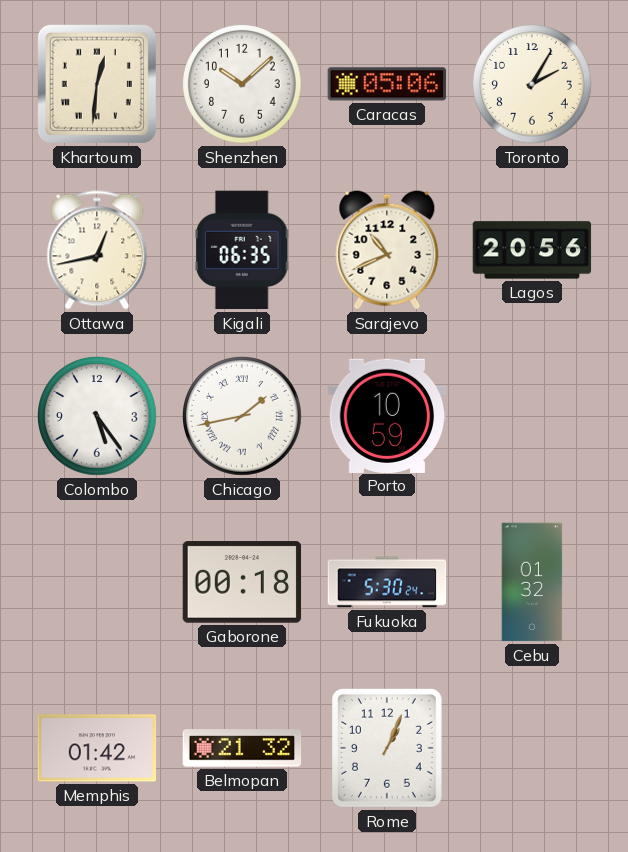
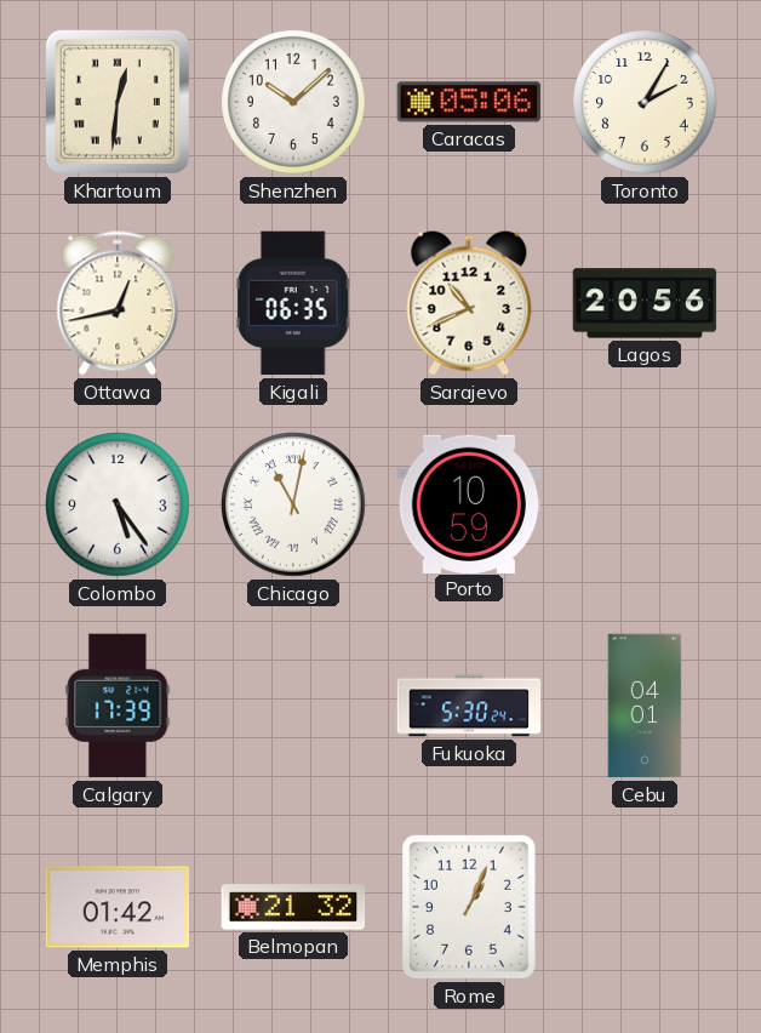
Chicago: 1:43 -> 11:02 (294, 506)
Calgary: none -> 17:39 (118, 706)
Gaborone: 00:18 -> none (242, 582)
Cebu: 01:32 -> 04:01 (645, 706)
